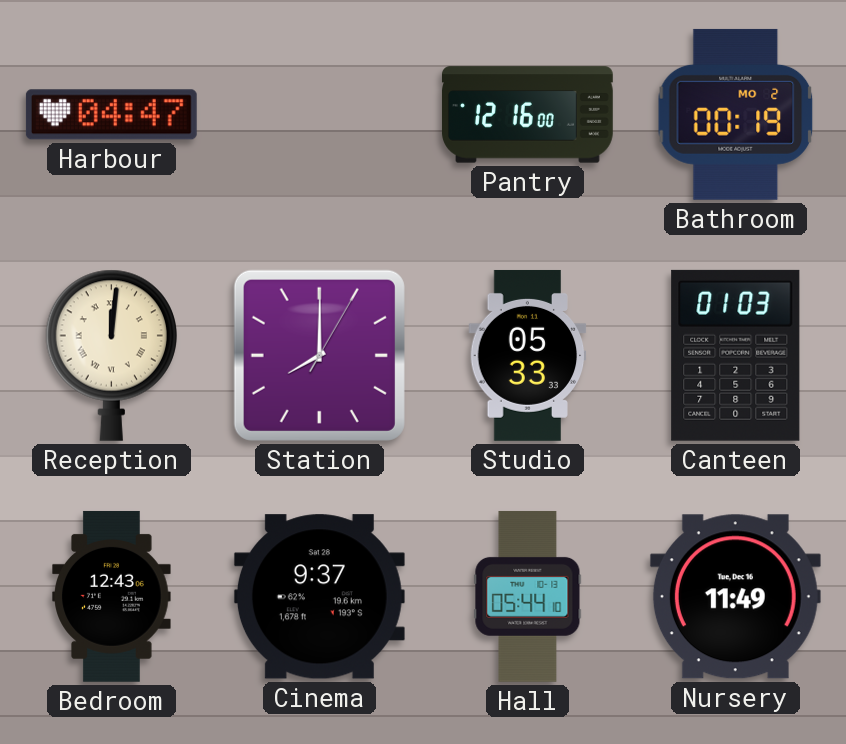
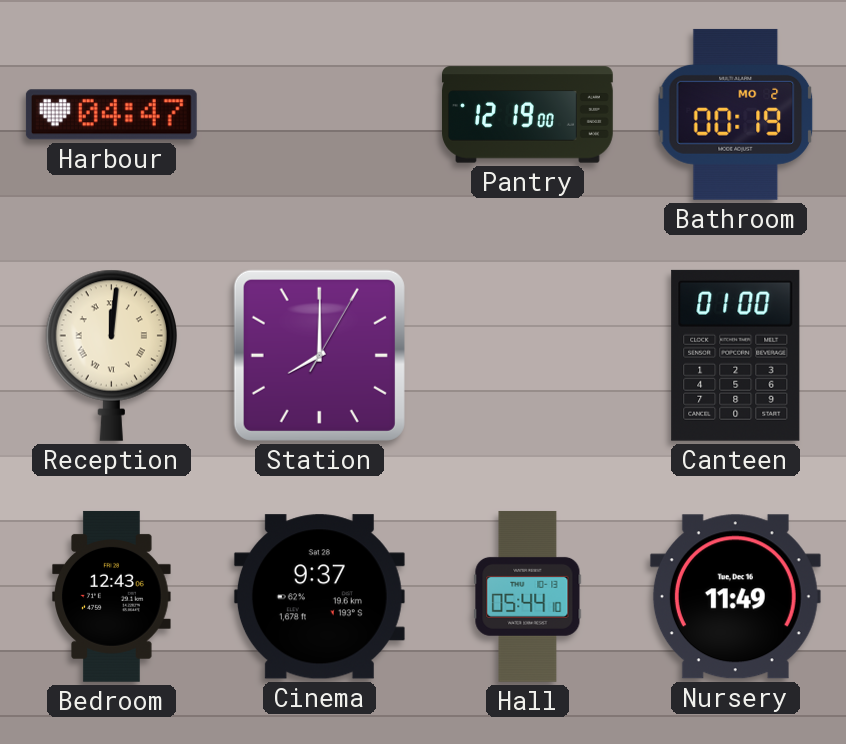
Pantry: 12:16 -> 12:19 (528, 115)
Studio: 05:33 -> none (528, 355)
Canteen: 01:03 -> 01:00 (736, 355)
